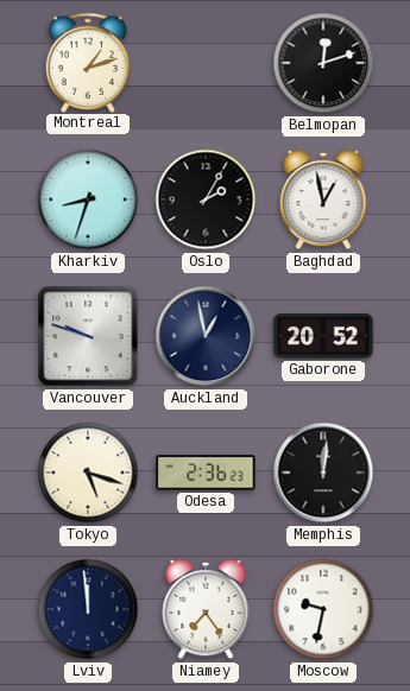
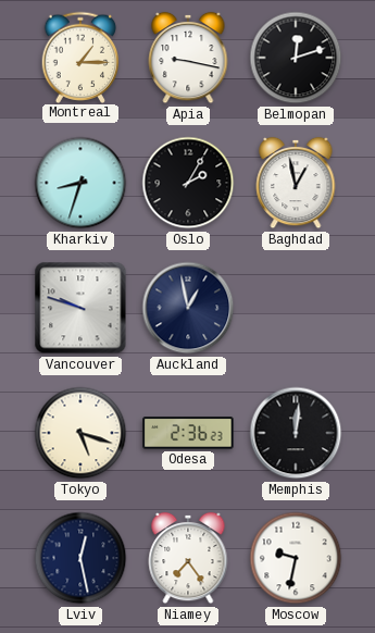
Montreal: 1:12 -> 1:15 (80, 57)
Apia: none -> 9:17 (188, 58)
Gaborone: 20:52 -> none (323, 336)
Lviv: 11:59 -> 12:28 (80, 558)
